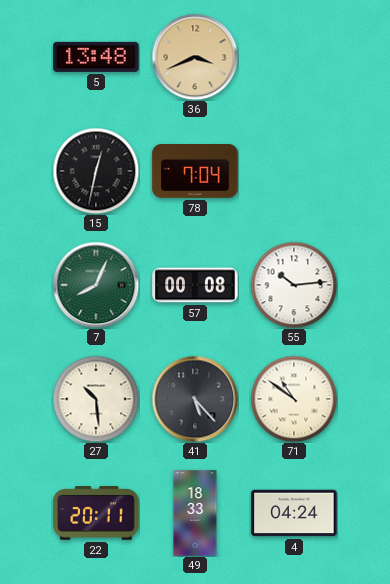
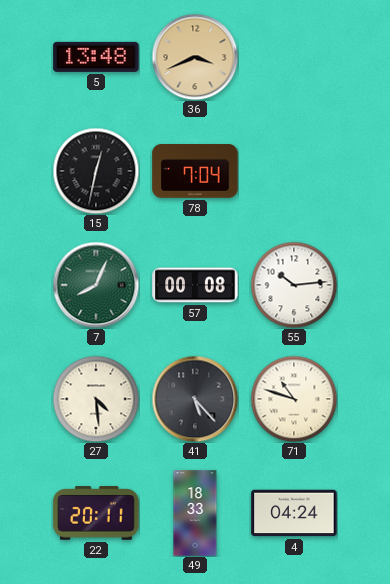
27: 10:29 -> 4:29 (96, 399)
71: 10:51 -> 10:48 (294, 399)
